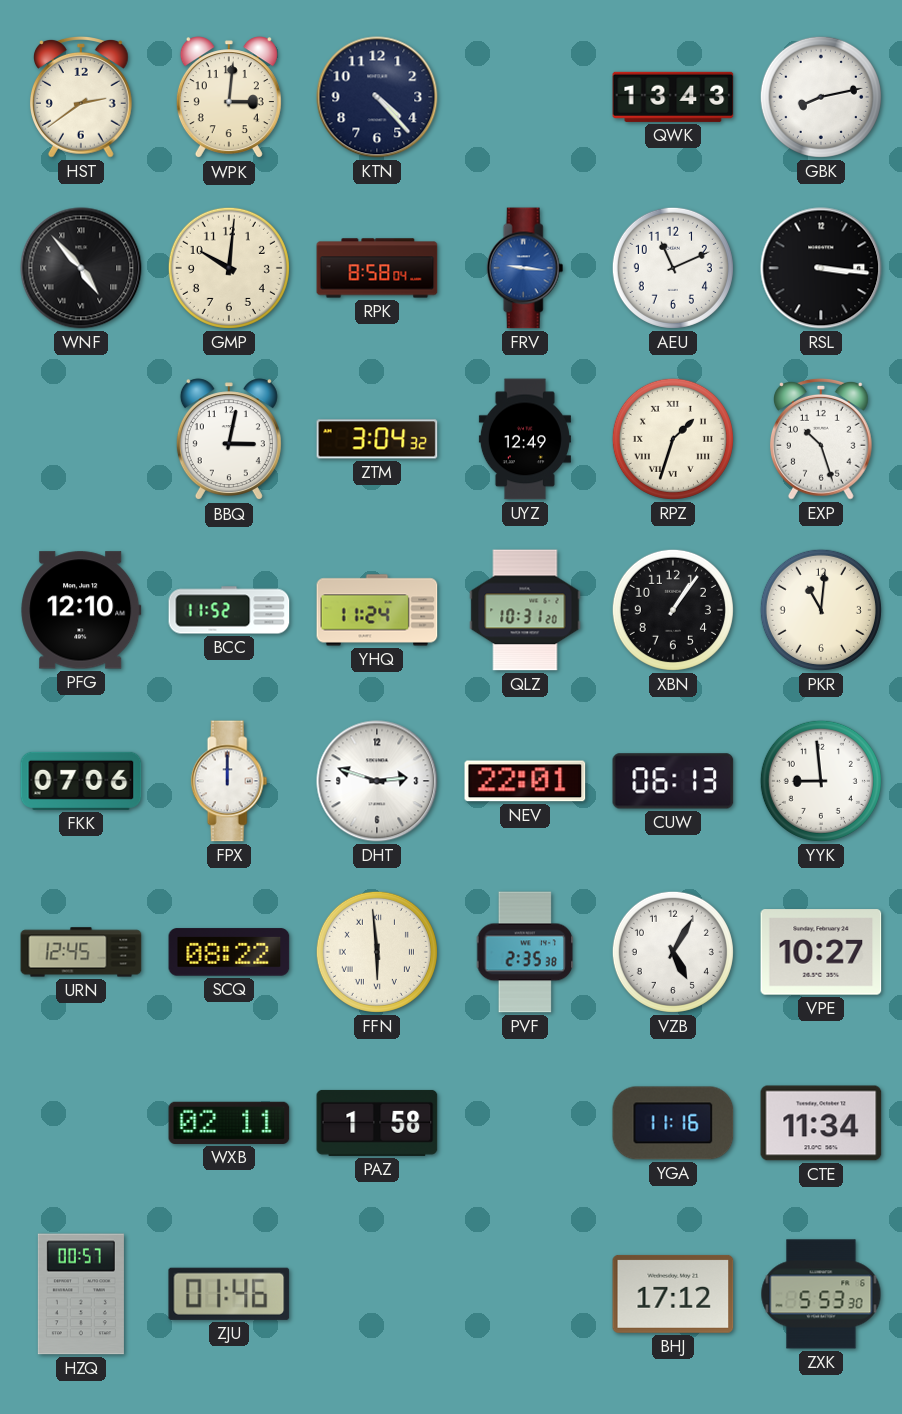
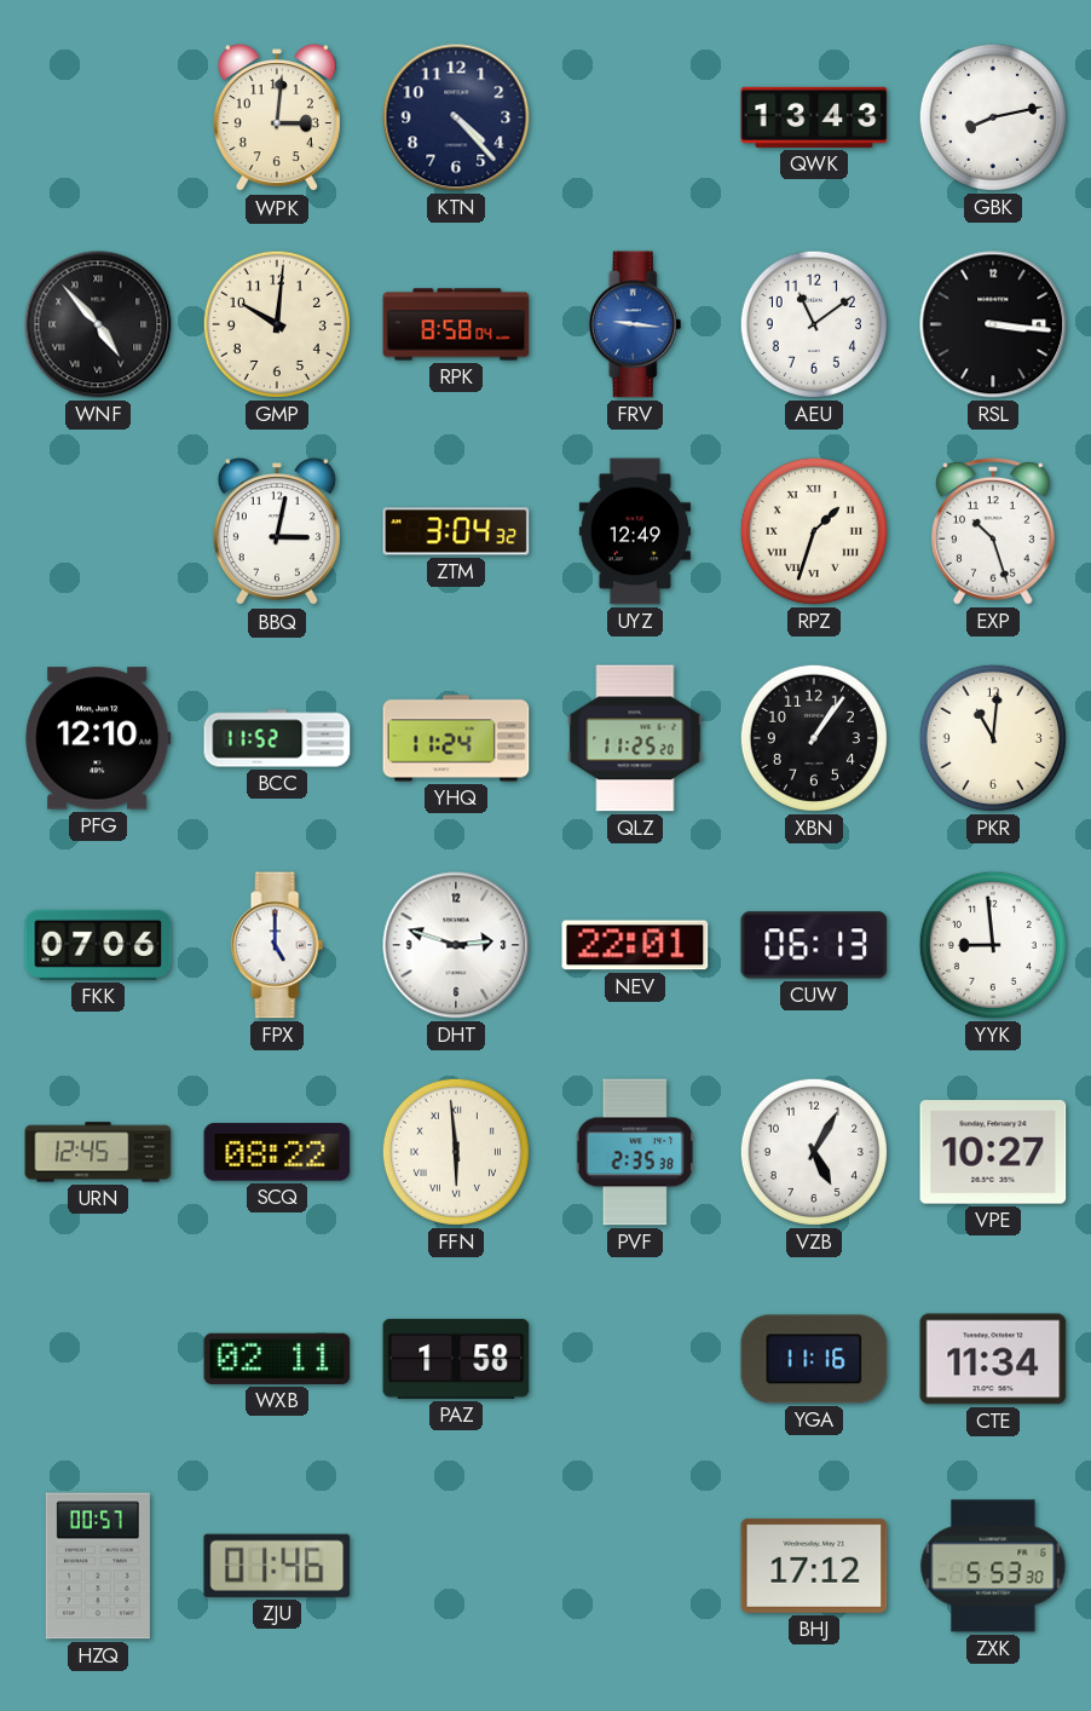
HST: 2:39 -> none (81, 98)
AEU: 11:11 -> 11:09 (814, 324)
QLZ: 10:31 -> 11:25 (635, 738)
FPX: 12:00 -> 5:00 (277, 945)
